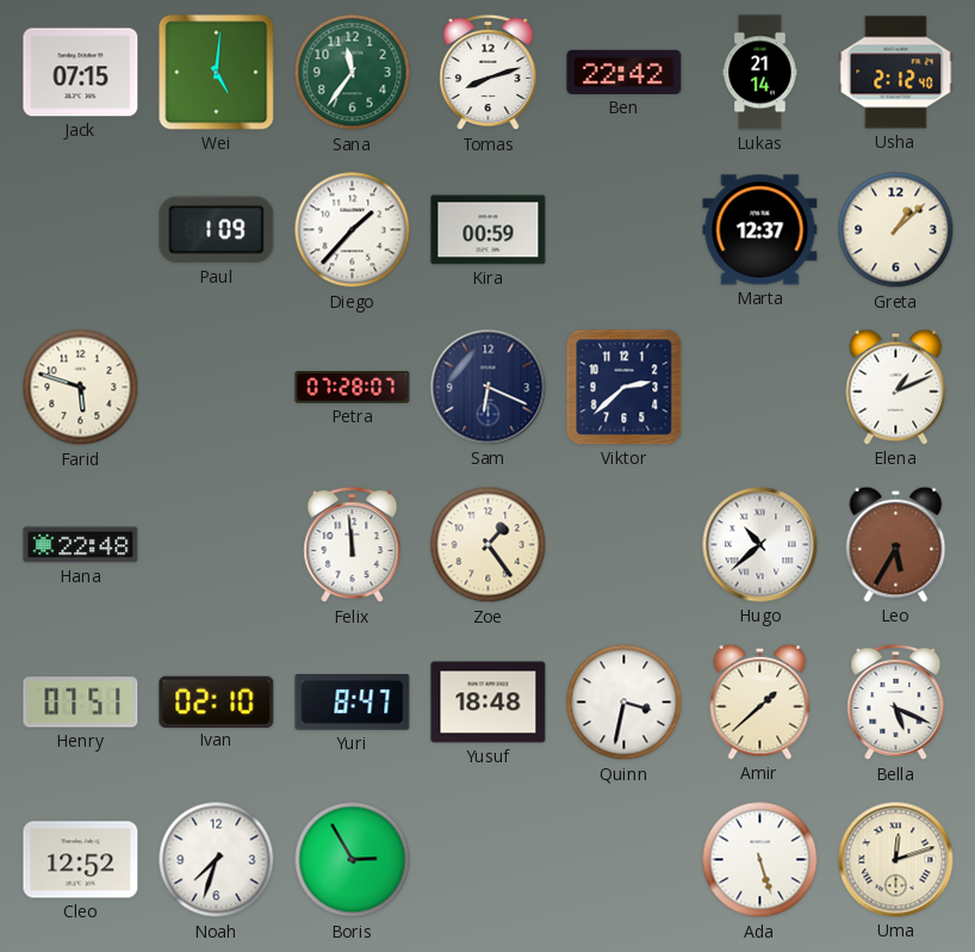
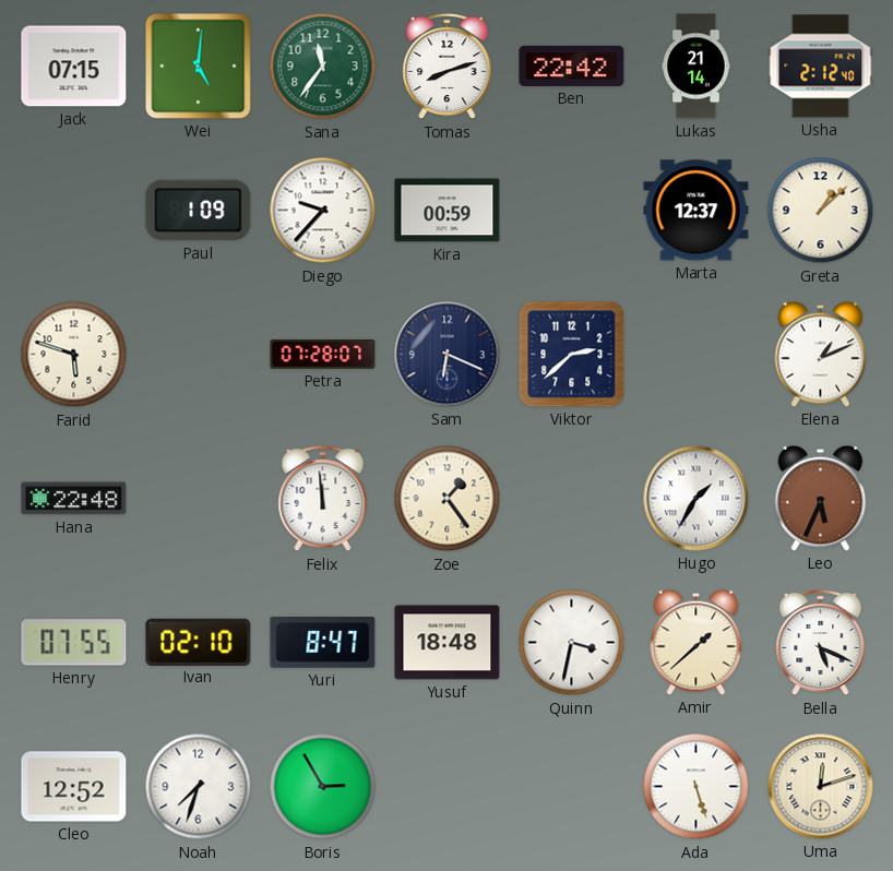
Diego: 1:37 -> 9:37 (323, 211)
Hugo: 10:38 -> 1:35 (696, 499)
Leo: 5:35 -> 5:34 (821, 498)
Henry: 07:51 -> 07:55 (74, 643)
